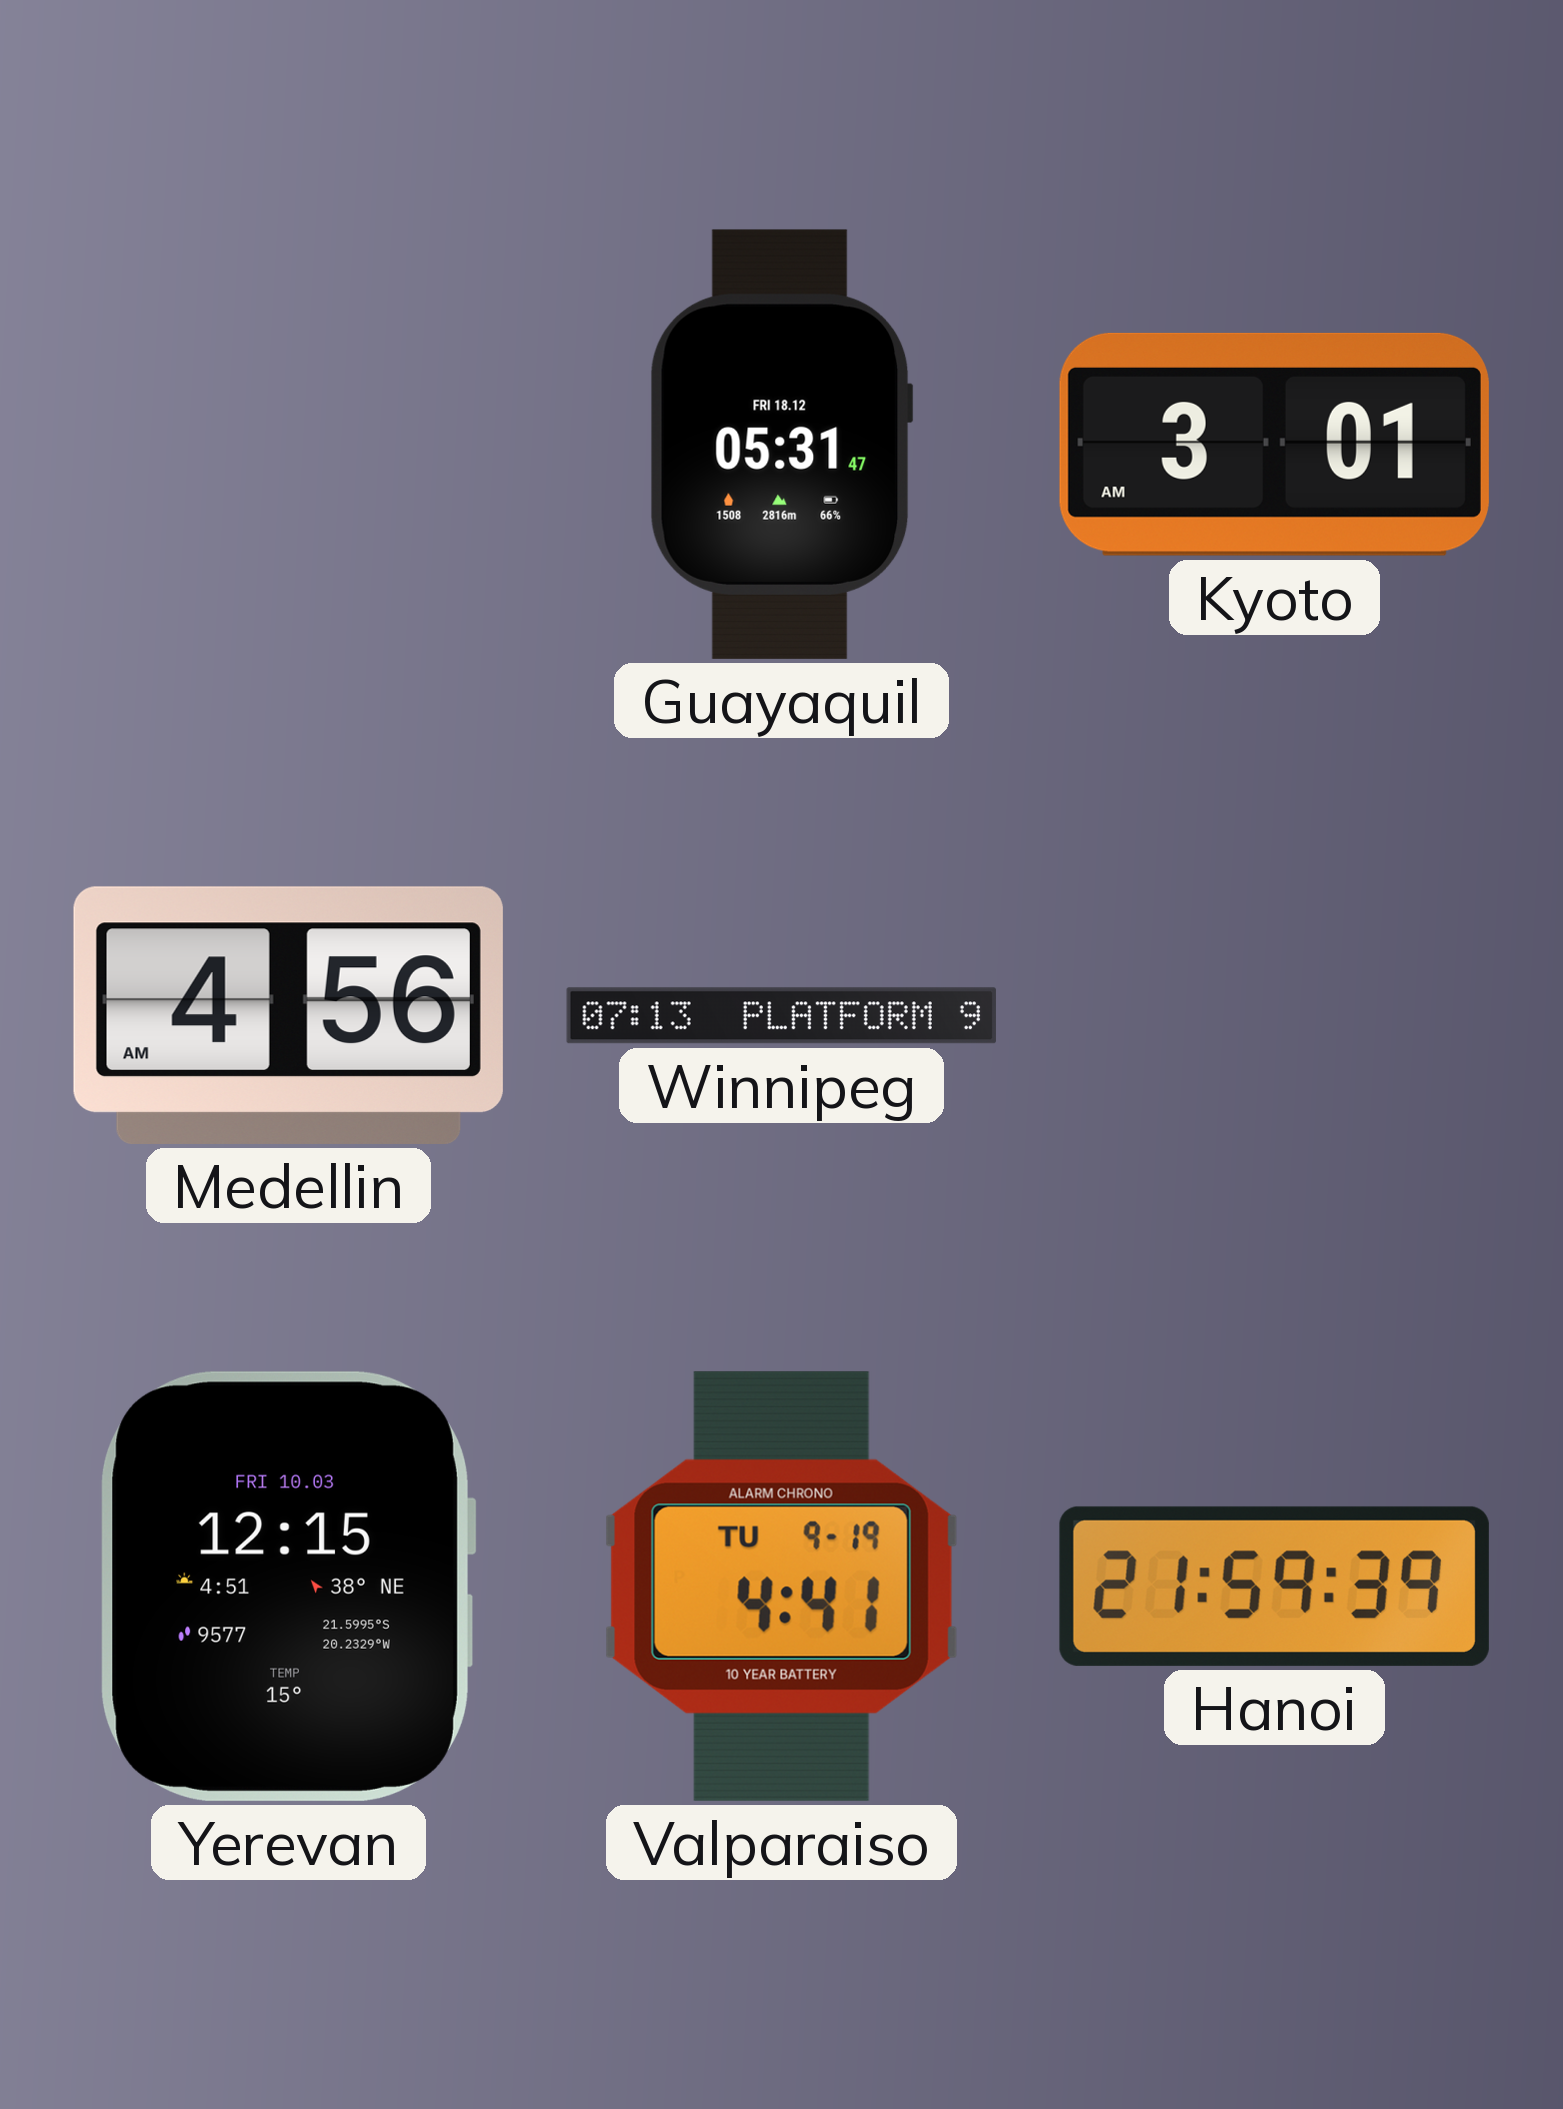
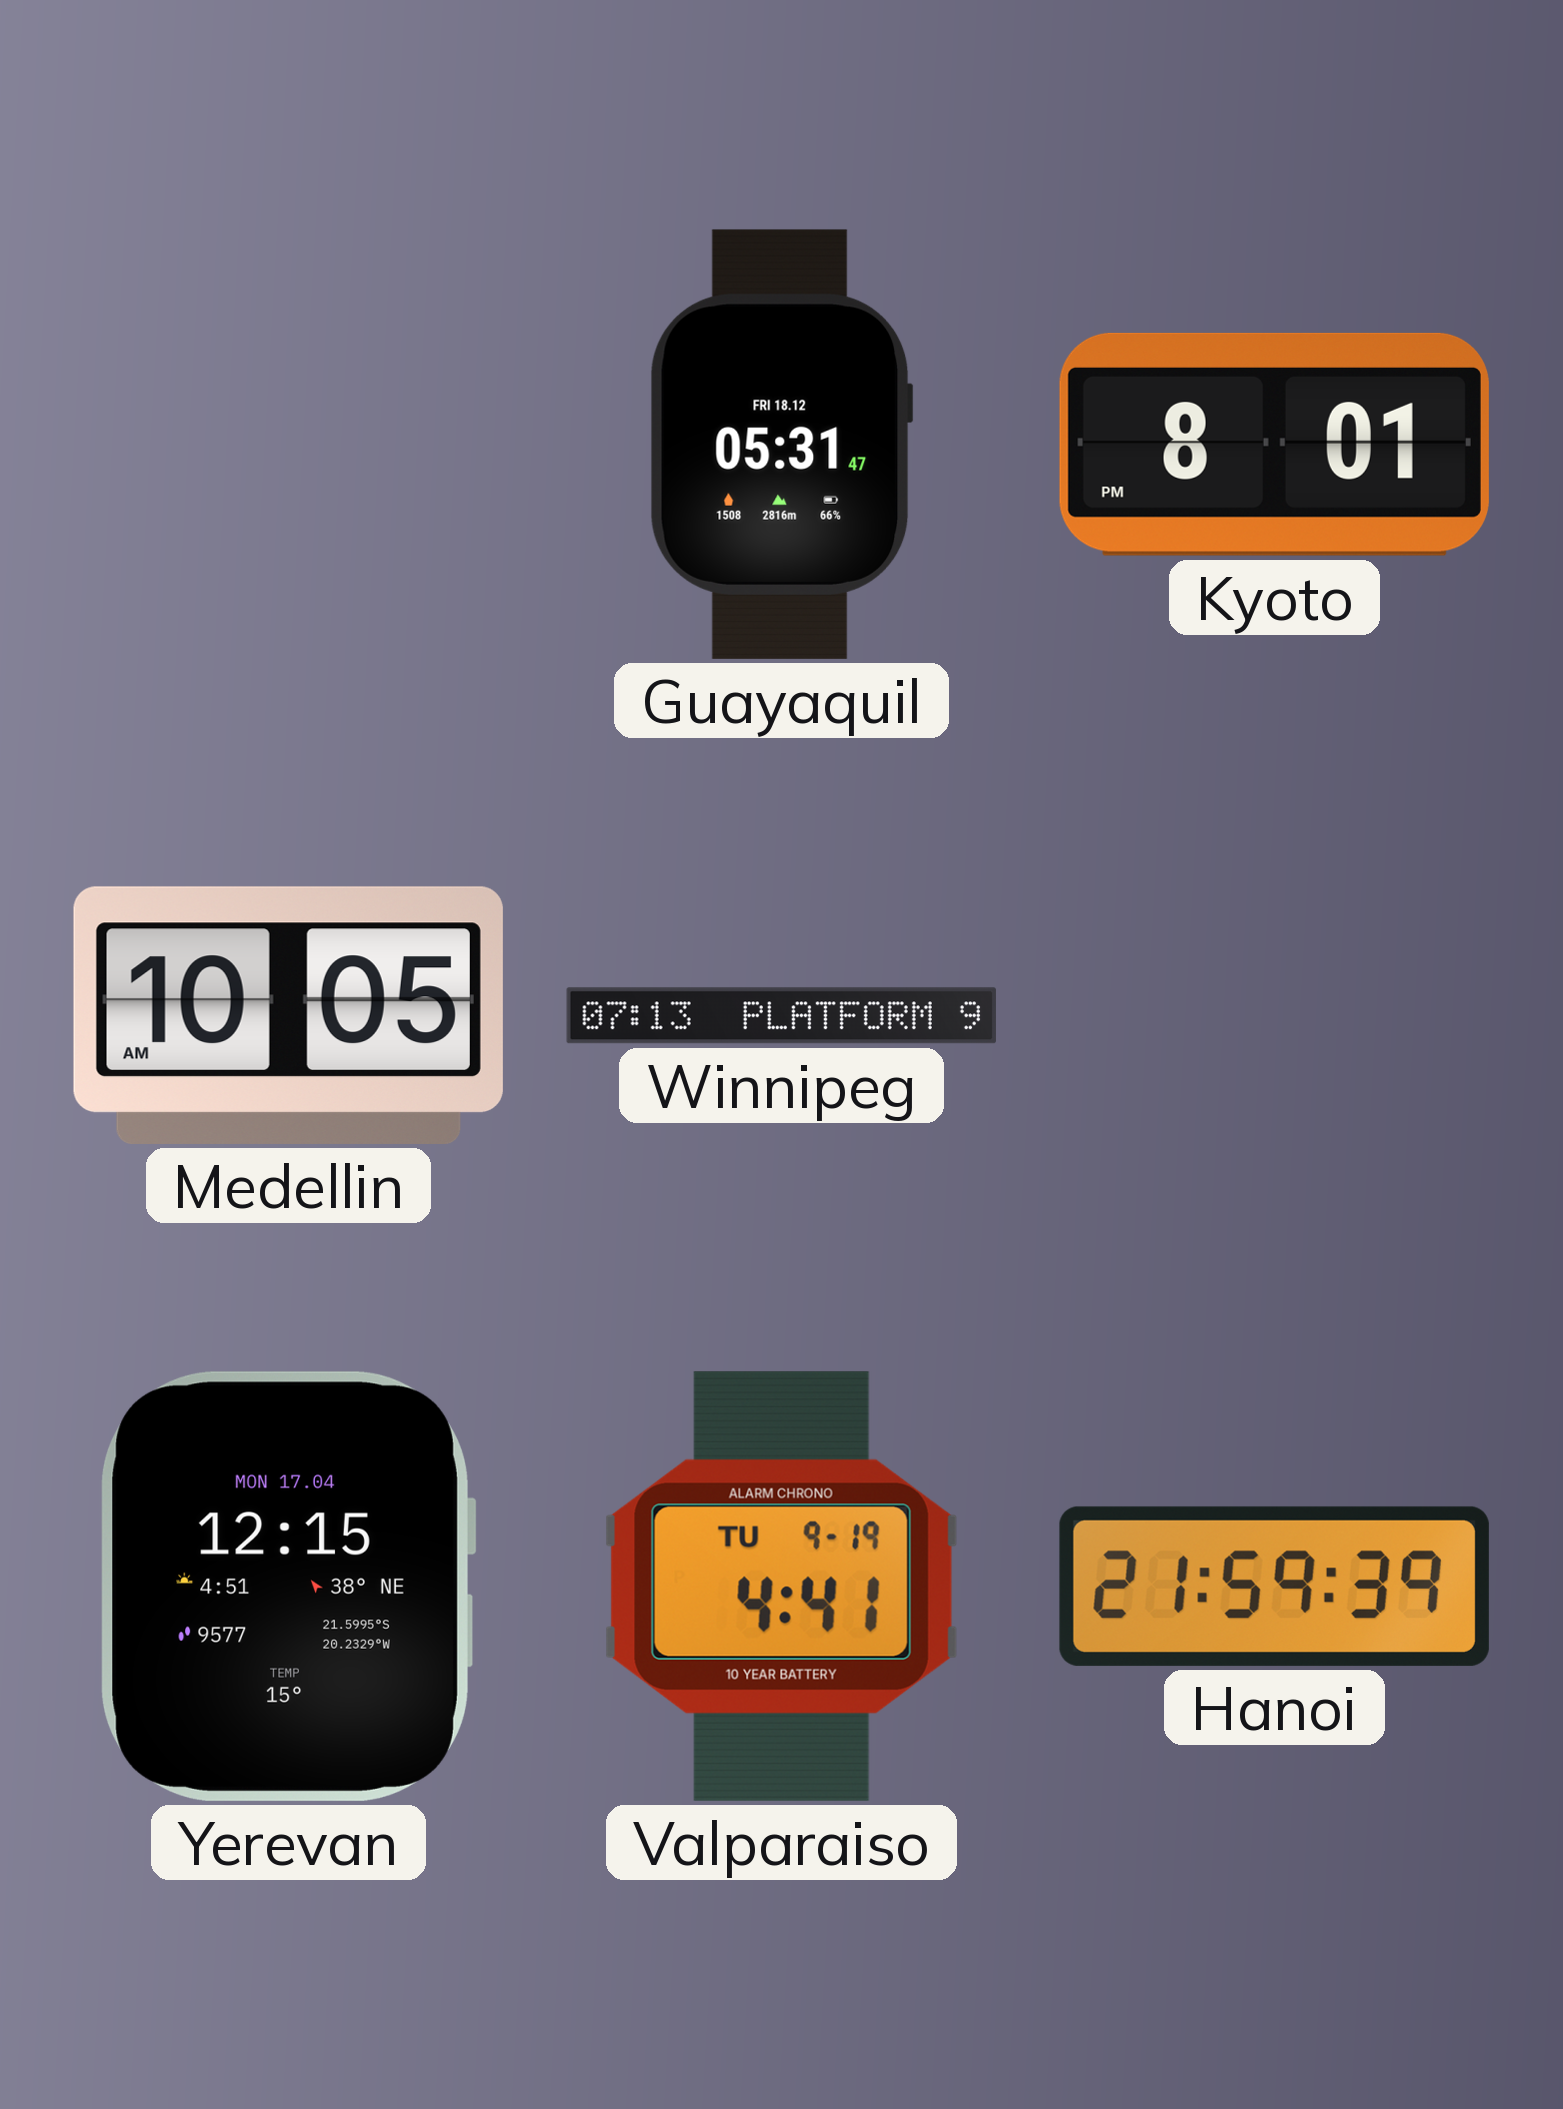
Kyoto: 3:01 -> 8:01 (1274, 444)
Medellin: 4:56 -> 10:05 (288, 1015)
Yerevan date: FRI 10.03 -> MON 17.04 (288, 1586)
